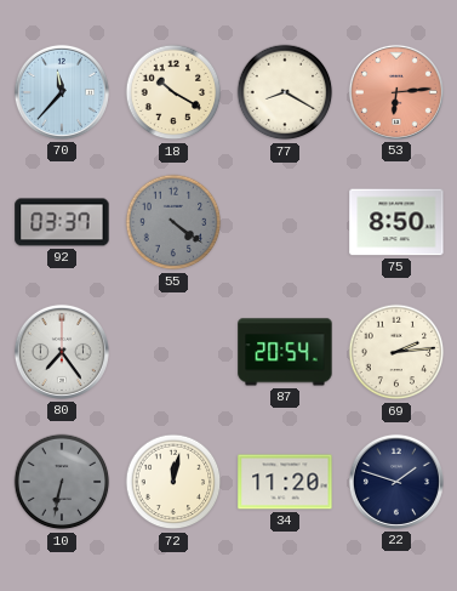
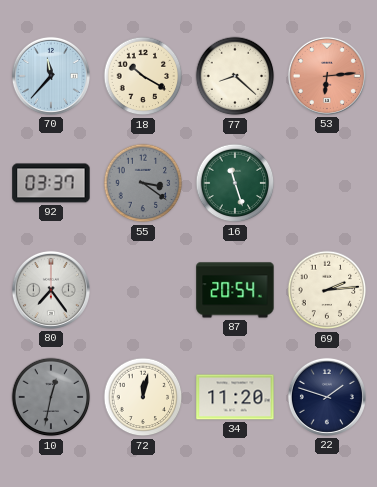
77: 8:20 -> 8:22 (235, 76)
55: 4:21 -> 3:21 (143, 183)
16: none -> 11:27 (235, 183)
75: 8:50 -> none (396, 222)
10: 6:32 -> 12:32 (51, 397)
